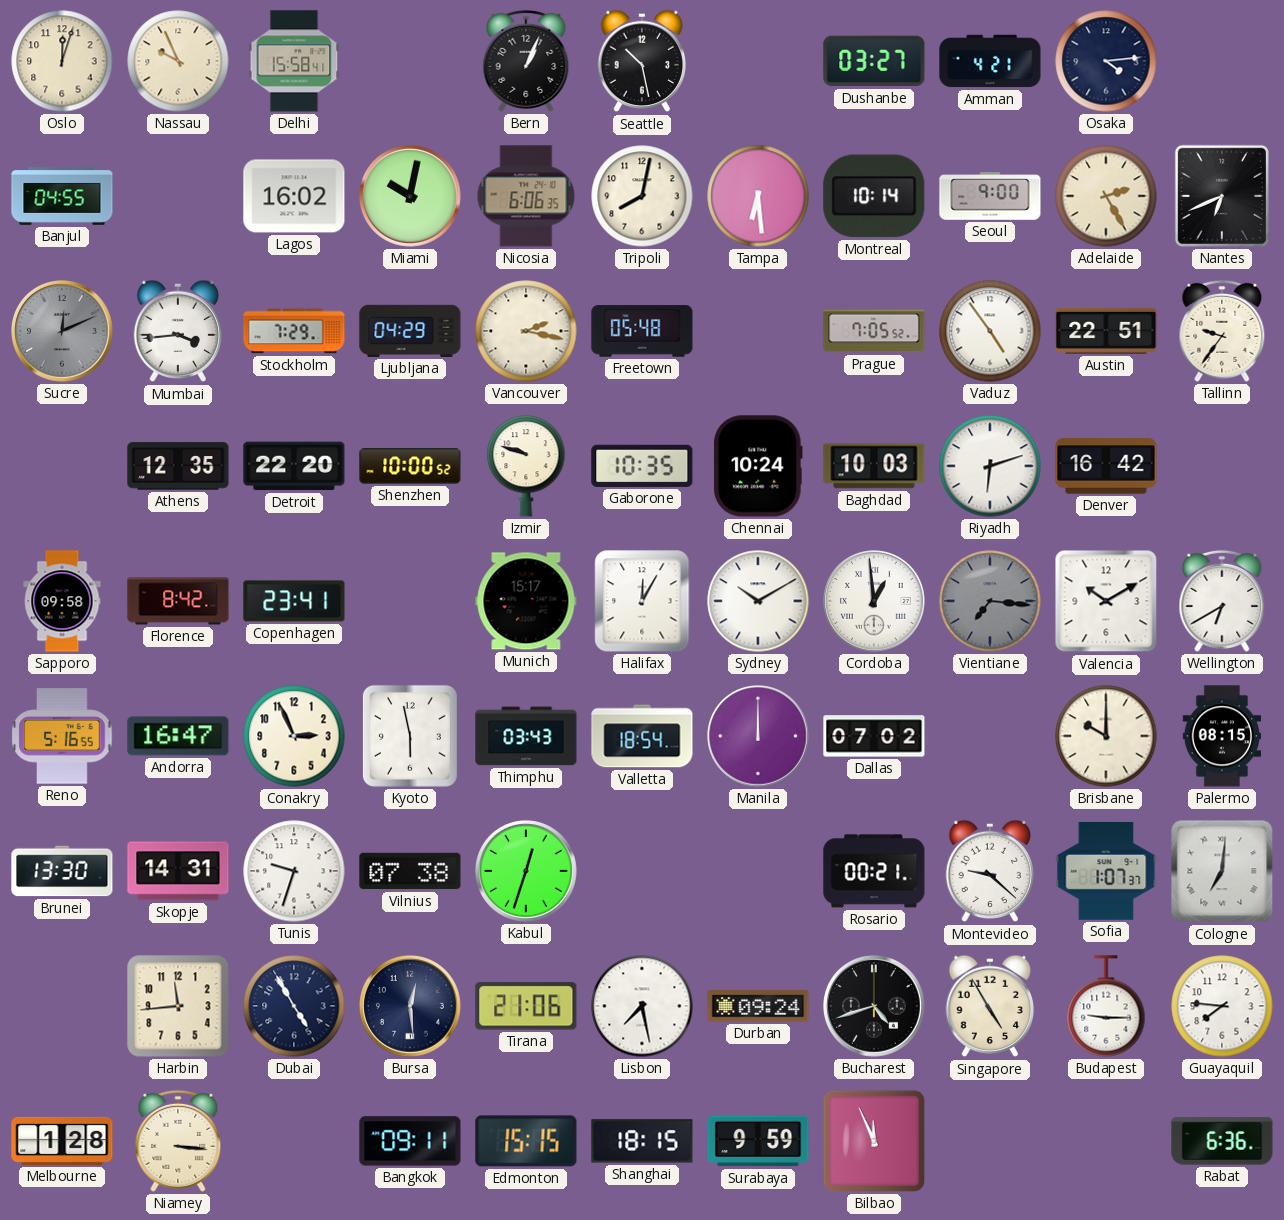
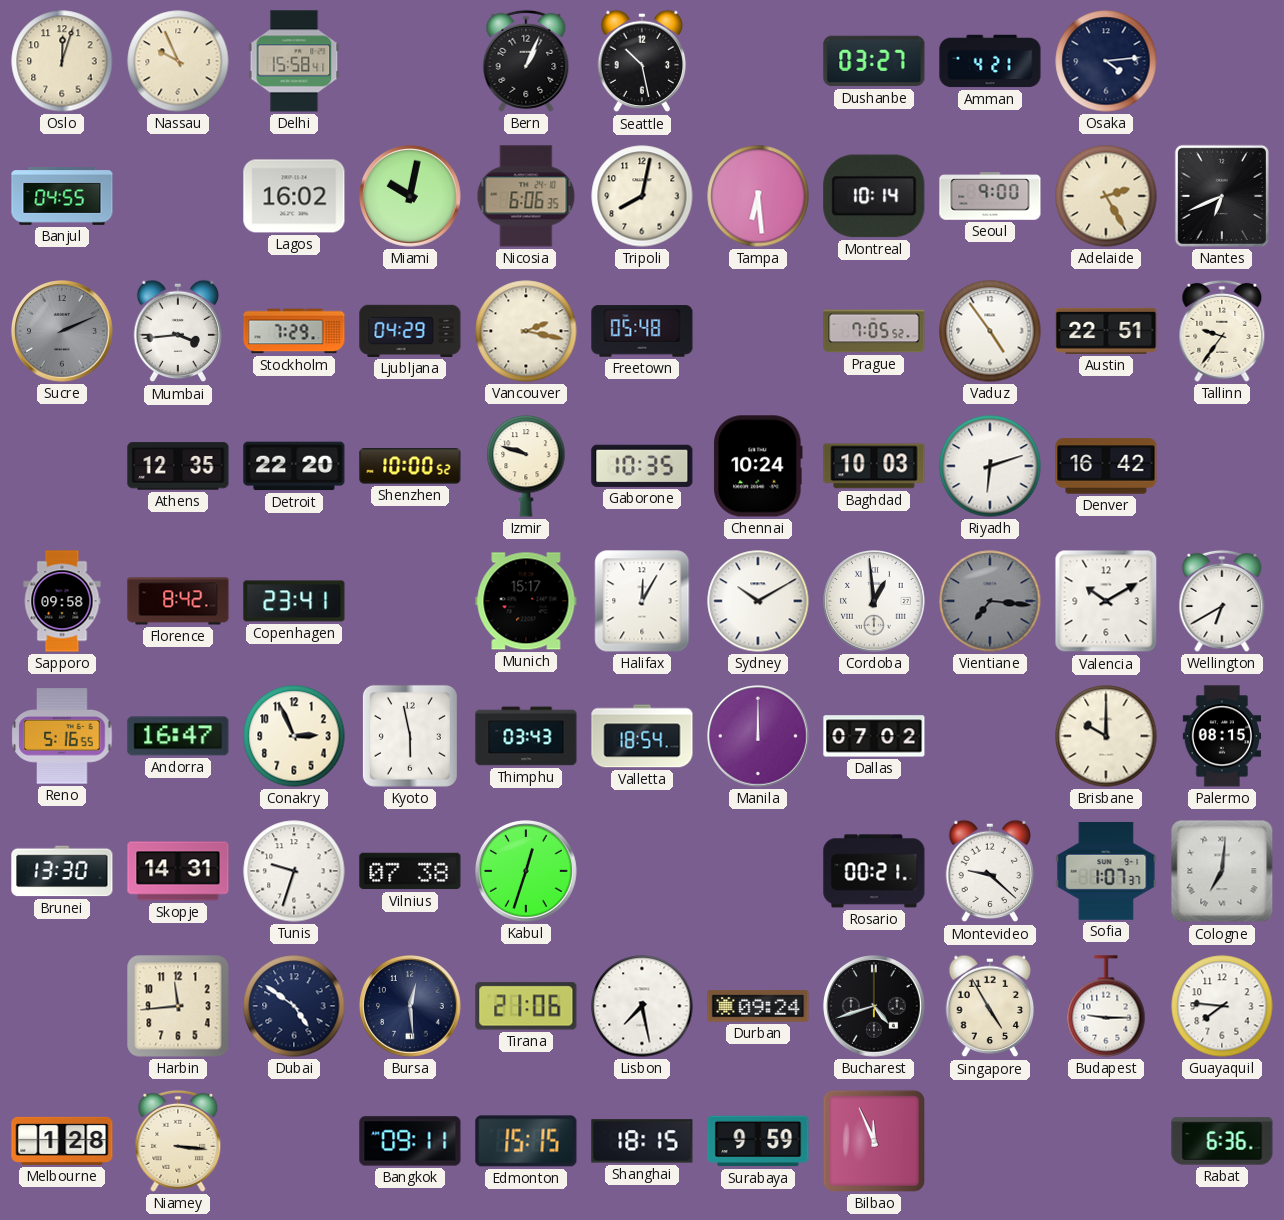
Sucre: 12:11 -> 2:11 (62, 331)
Dubai: 4:55 -> 4:51 (294, 1006)
